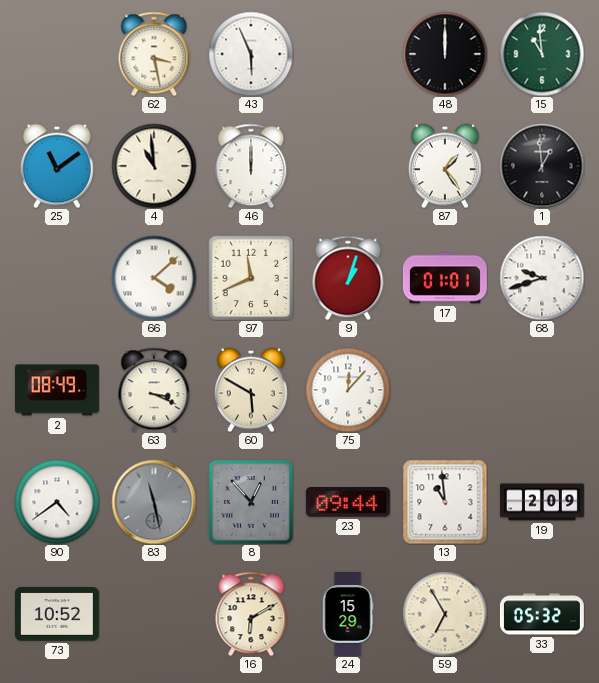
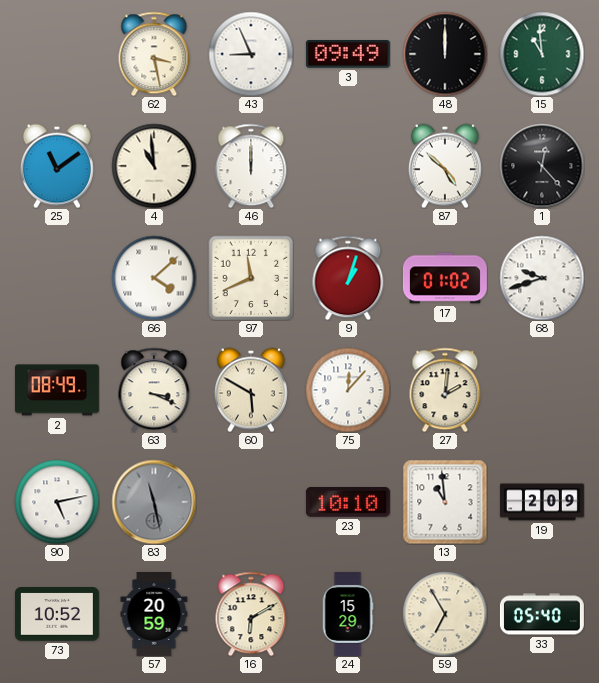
43: 5:56 -> 8:56 (251, 54)
3: none -> 09:49 (348, 54)
87: 1:24 -> 4:52 (445, 166)
1: 12:59 -> 12:23 (542, 166)
17: 01:01 -> 01:02 (445, 278)
27: none -> 2:01 (445, 390)
90: 4:39 -> 5:13 (57, 502)
8: 12:53 -> none (251, 502)
23: 09:44 -> 10:10 (348, 503)
57: none -> 20:59 (154, 614)
33: 05:32 -> 05:40 (542, 614)
